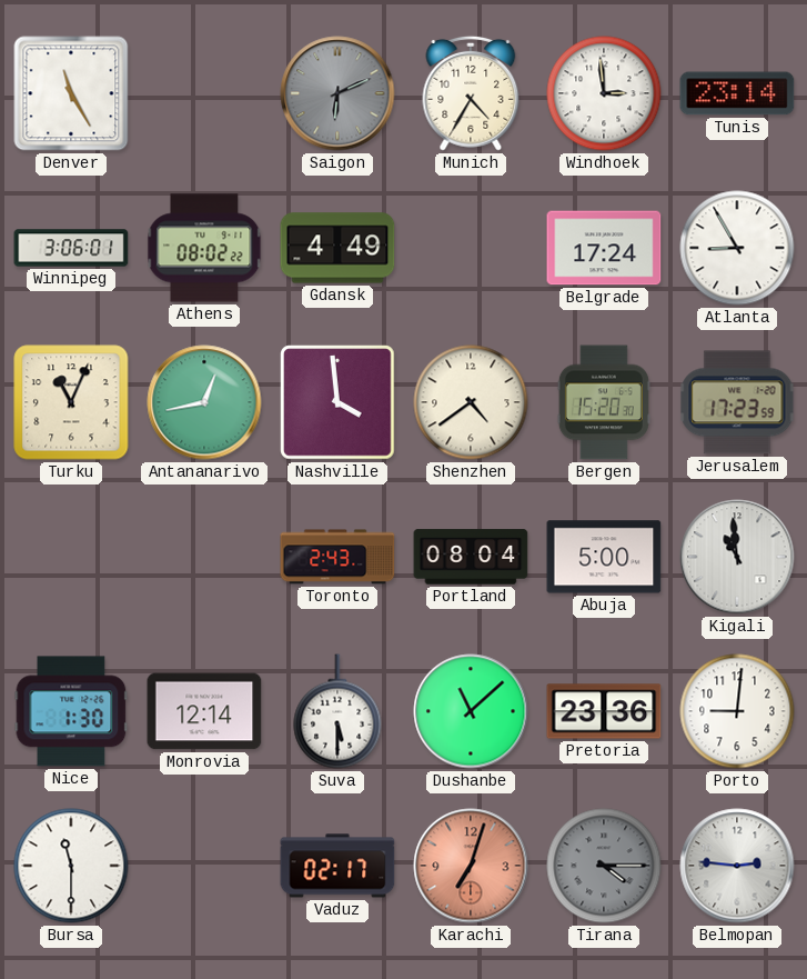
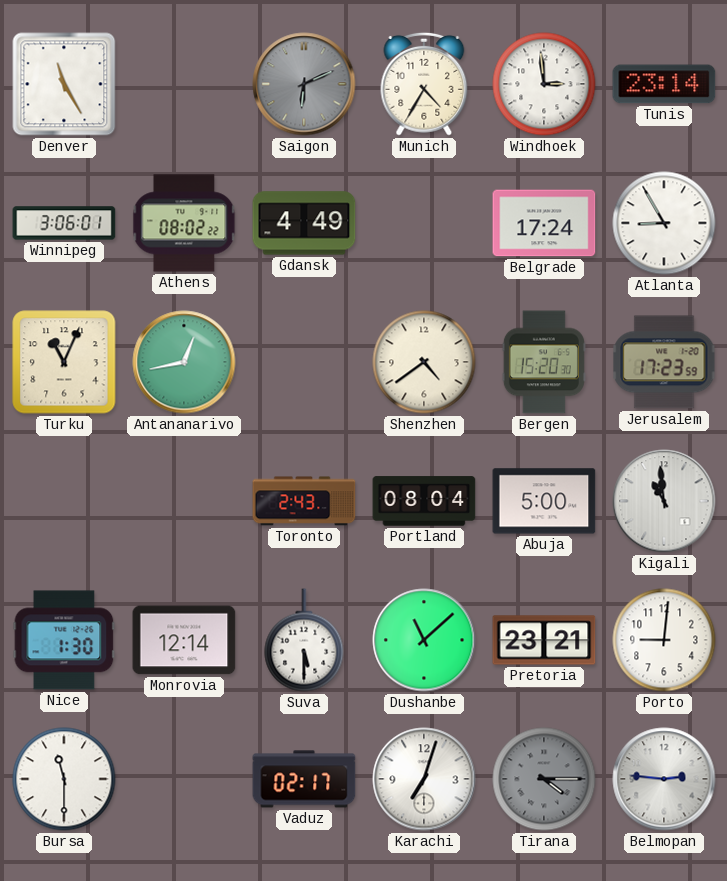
Nashville: 3:59 -> none (337, 402)
Pretoria: 23:36 -> 23:21 (544, 640)
Karachi dial: salmon -> white (424, 779)
